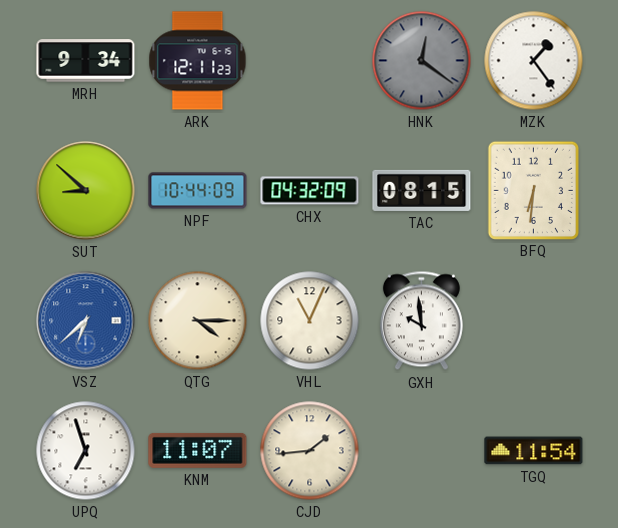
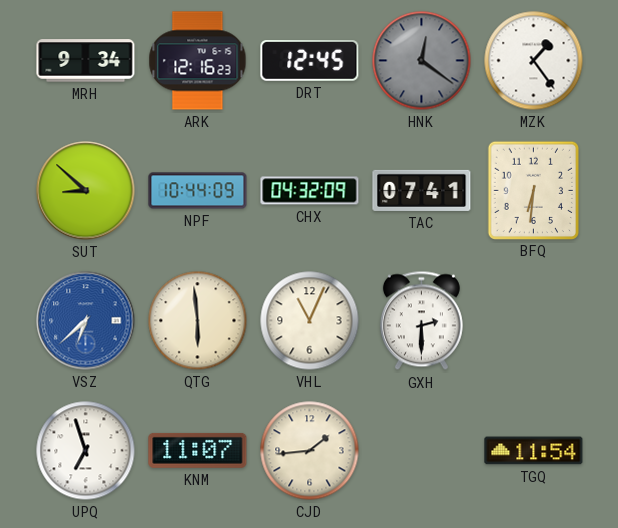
ARK: 12:11 -> 12:16 (198, 61)
DRT: none -> 12:45 (310, 61)
TAC: 08:15 -> 07:41 (422, 190)
QTG: 4:15 -> 5:59 (198, 321)
GXH: 9:59 -> 2:30 (421, 321)
